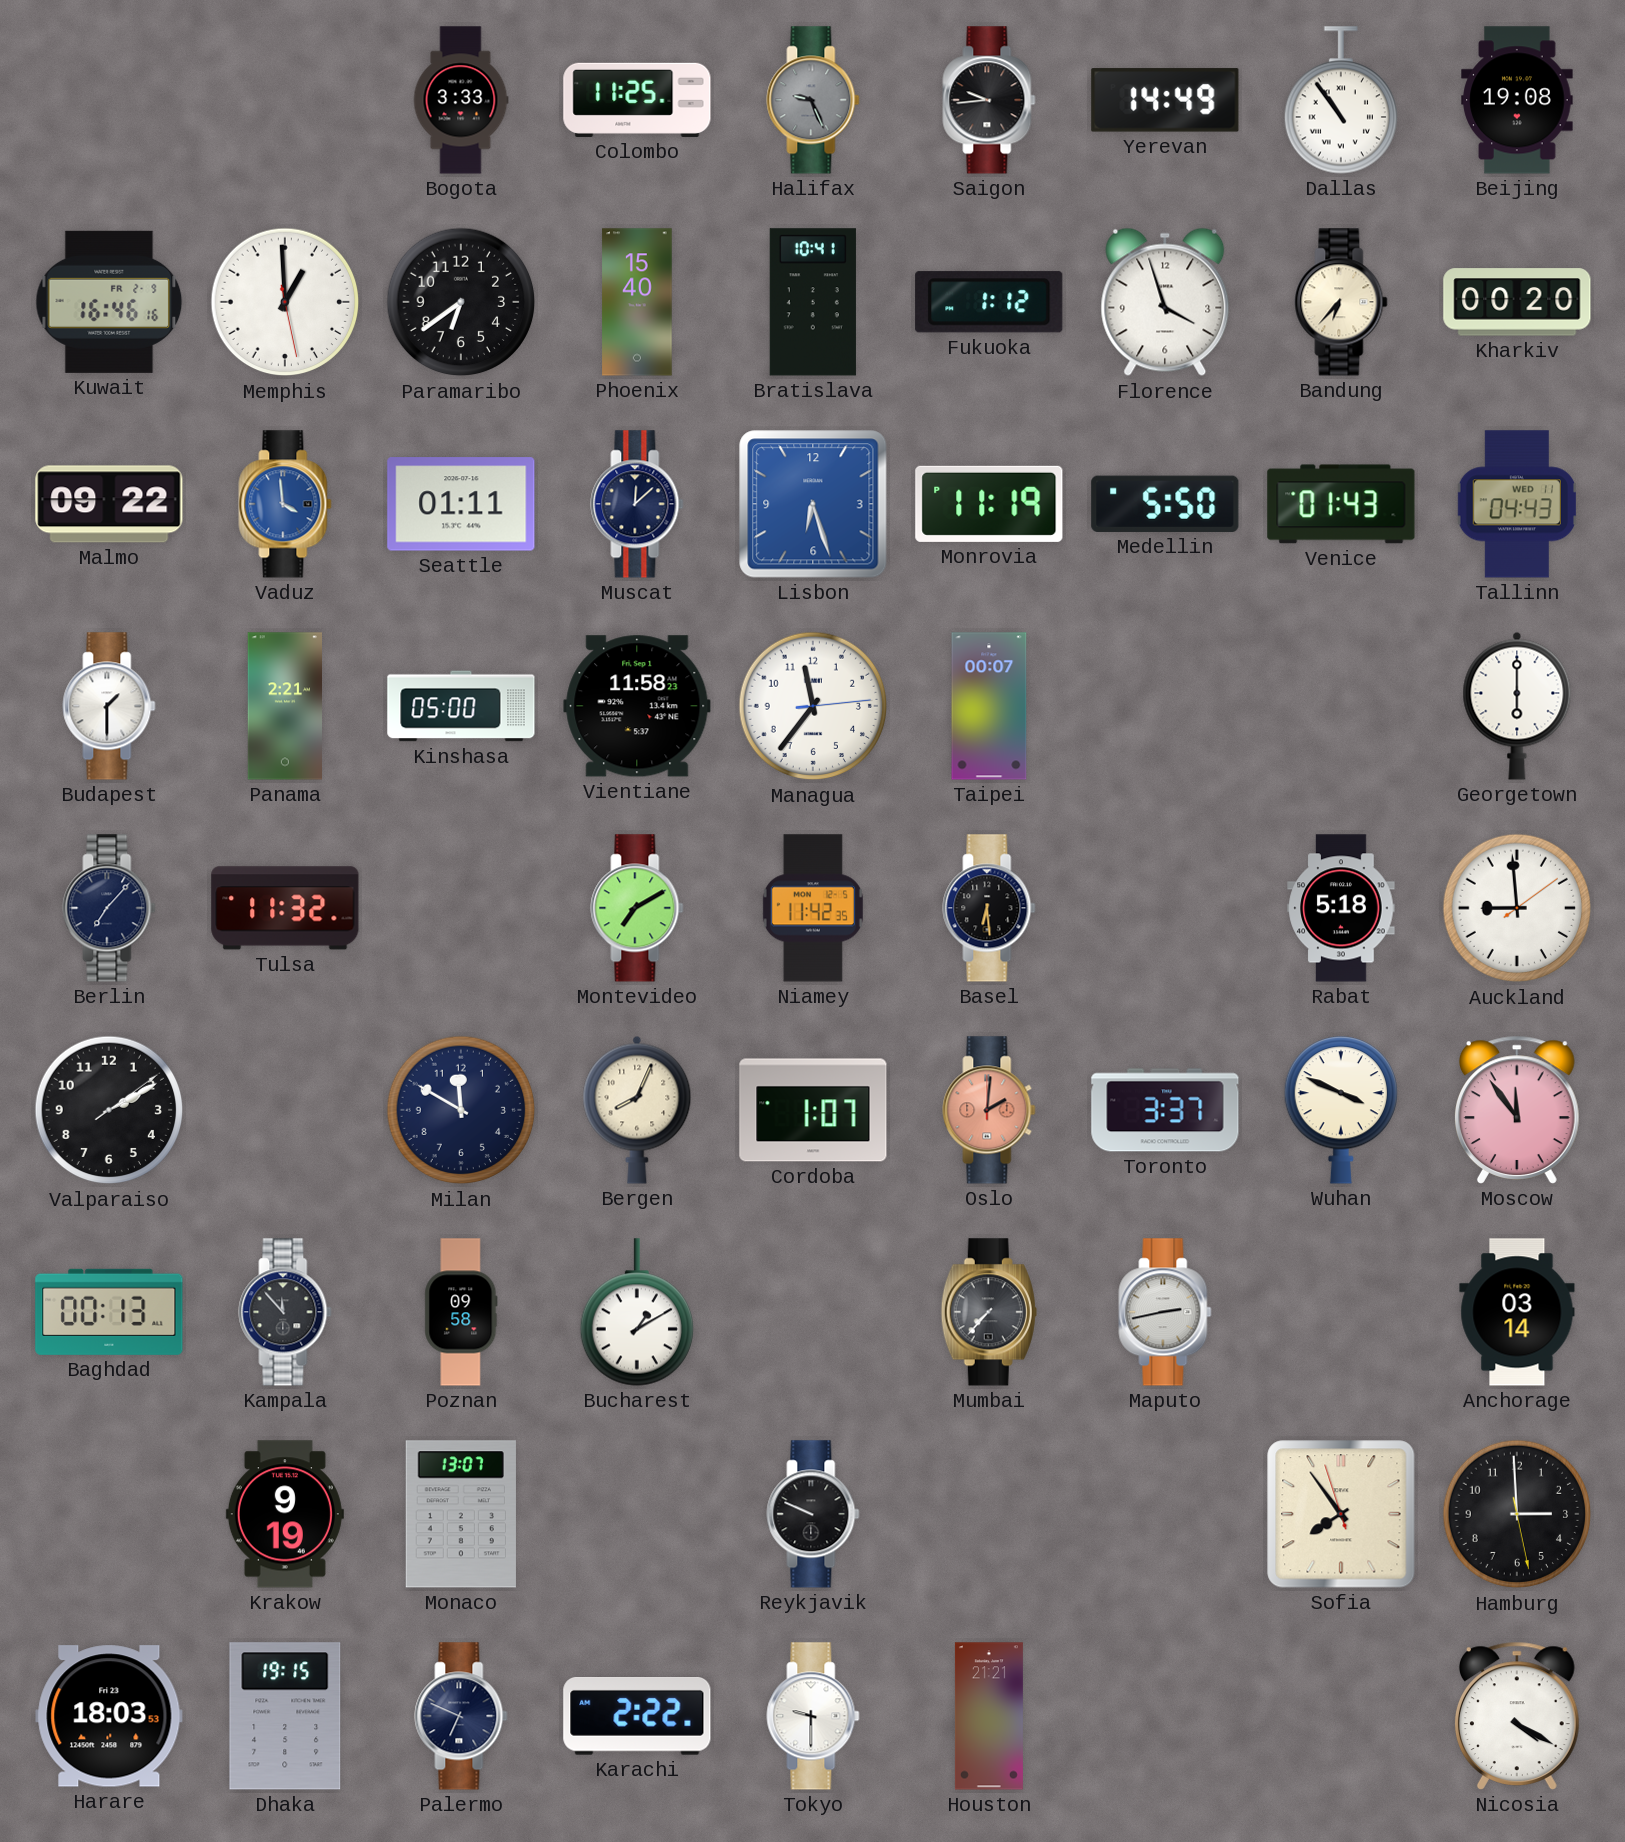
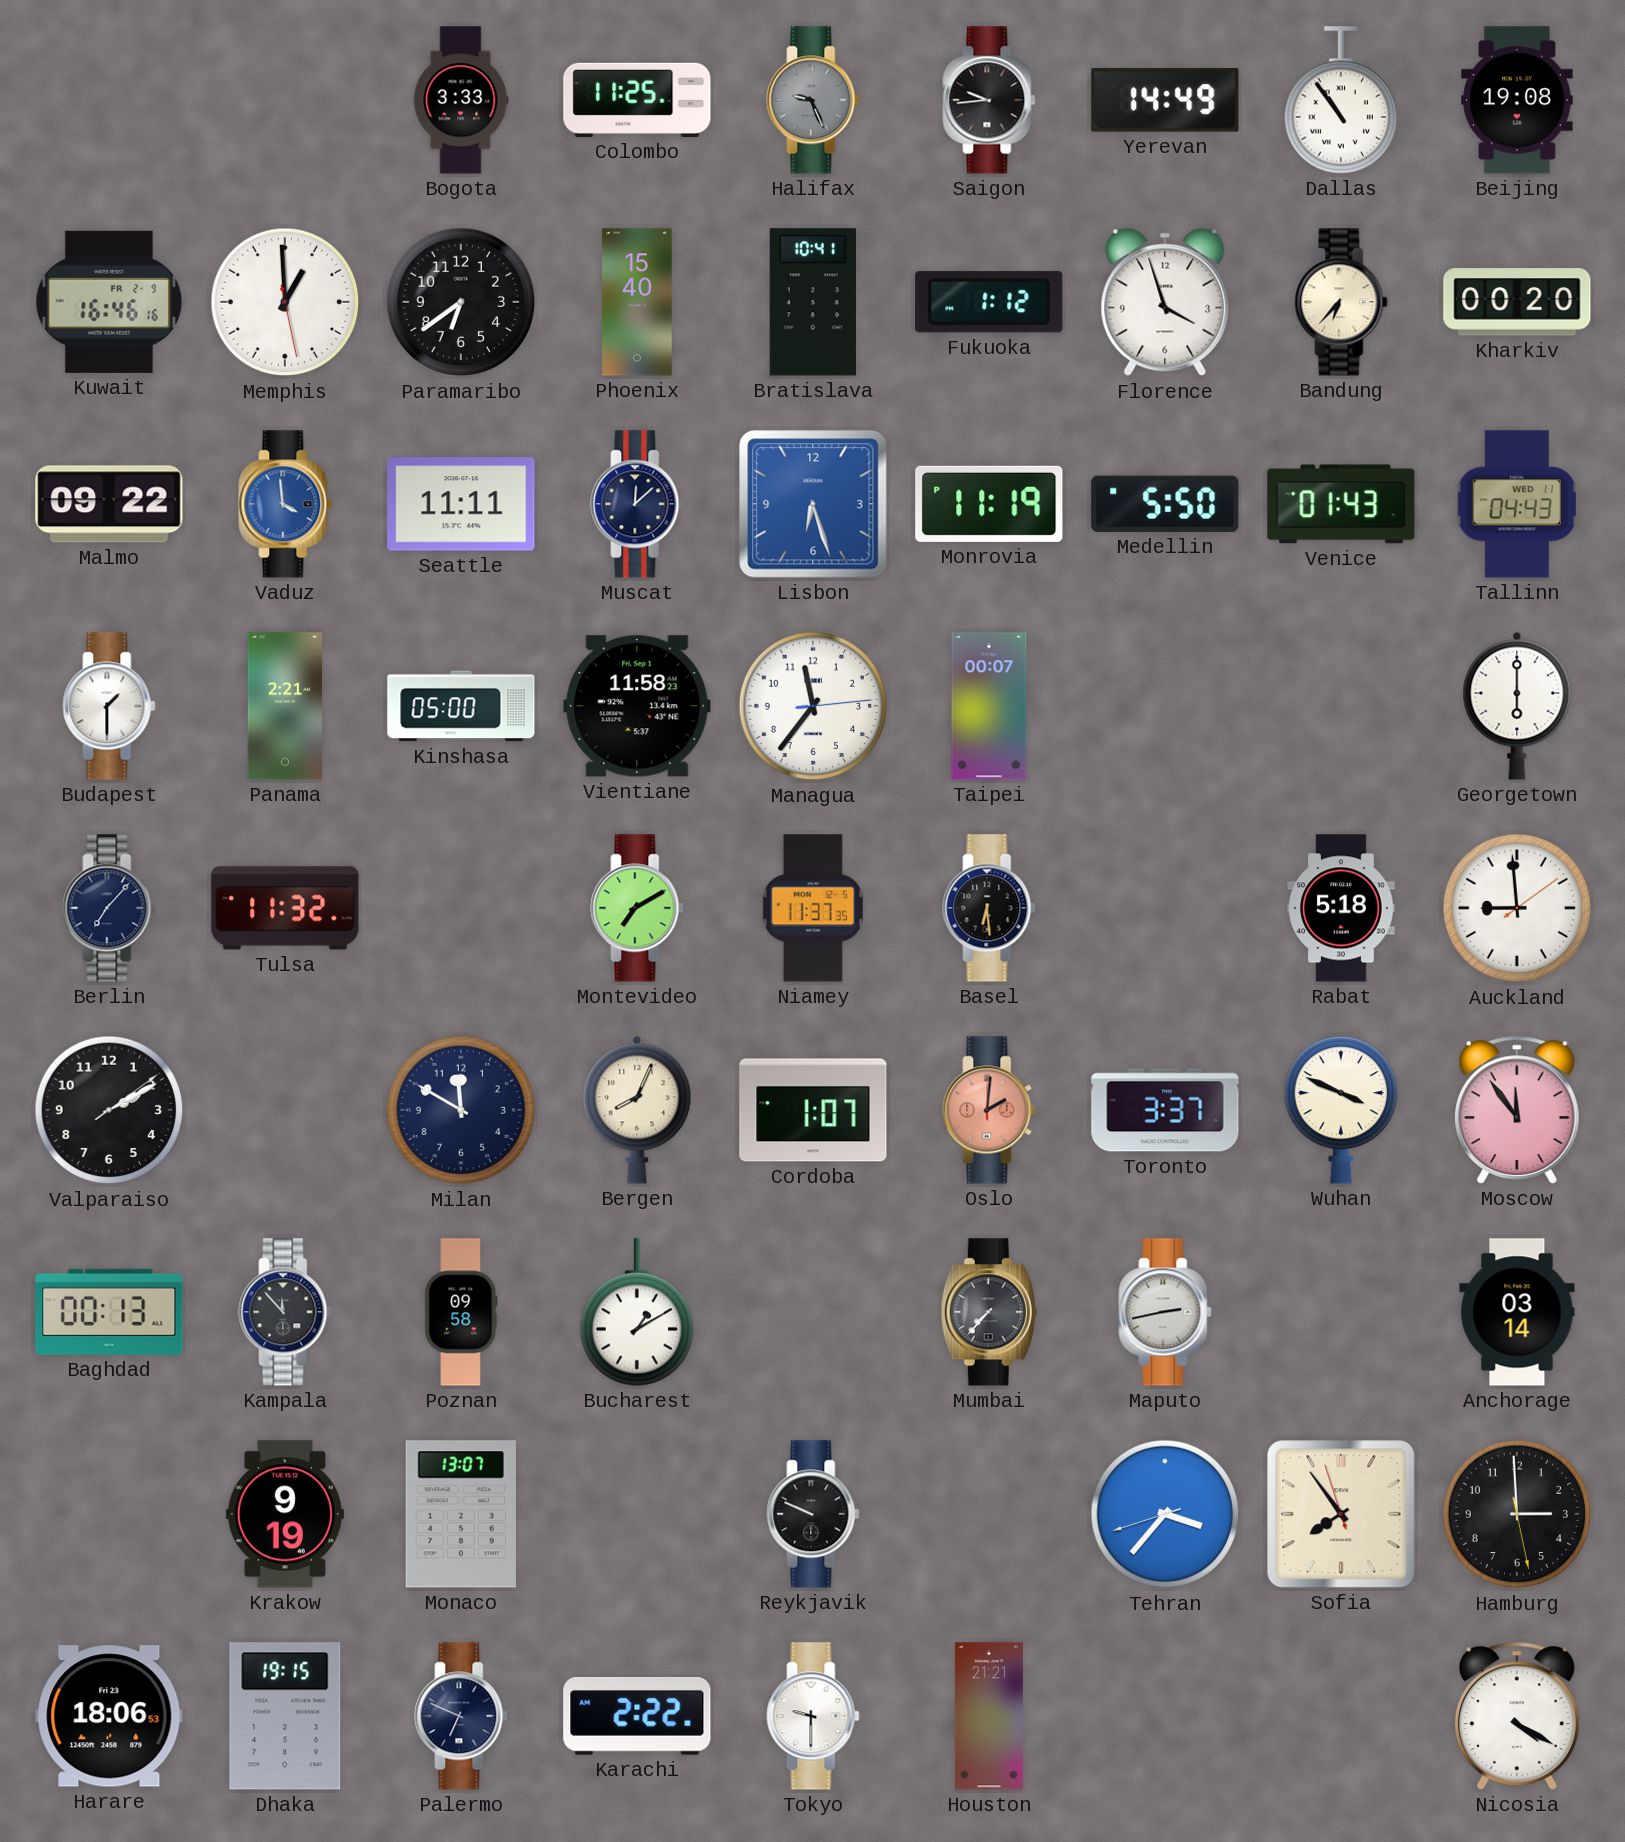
Seattle: 01:11 -> 11:11 (461, 504)
Niamey: 11:42 -> 11:37 (813, 908)
Tehran: none -> 3:36 (1165, 1514)
Harare: 18:03 -> 18:06 (109, 1716)
